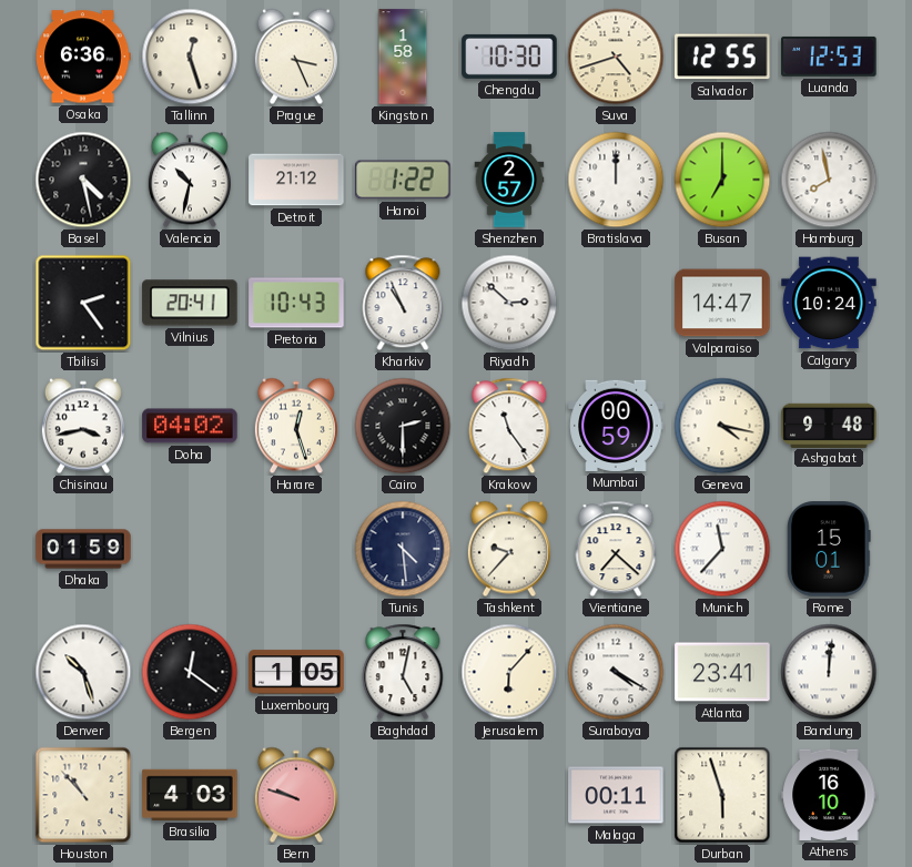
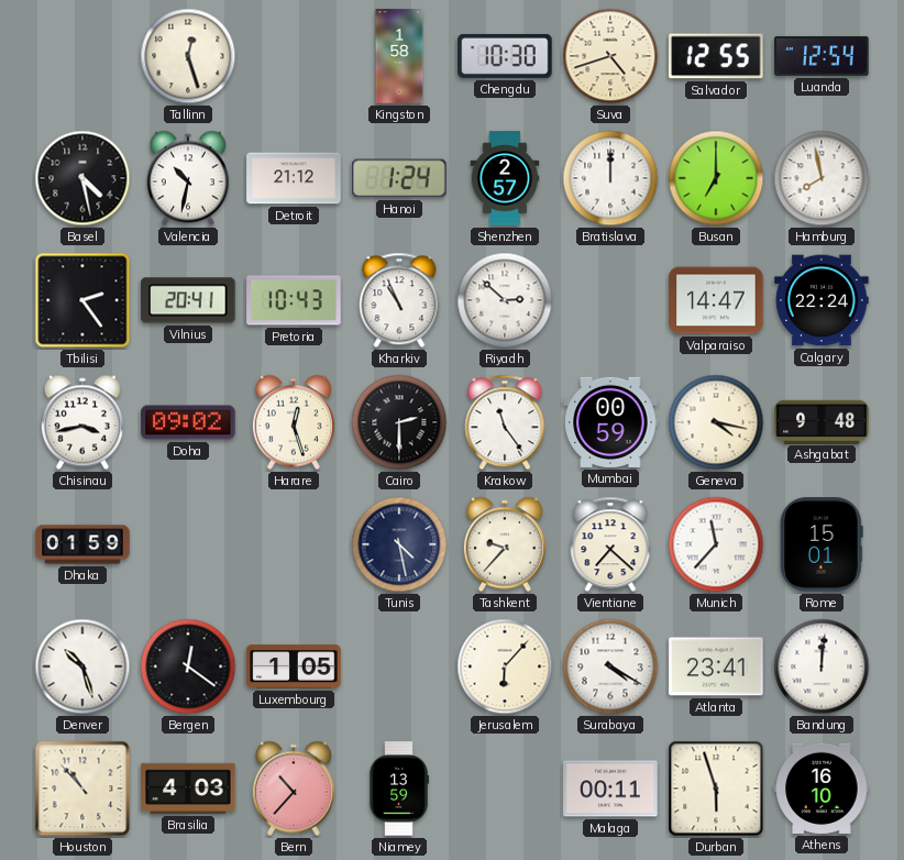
Osaka: 6:36 -> none (83, 57)
Prague: 3:26 -> none (296, 57)
Luanda: 12:53 -> 12:54 (822, 56)
Hanoi: 1:22 -> 1:24 (399, 178)
Calgary: 10:24 -> 22:24 (822, 300)
Doha: 04:02 -> 09:02 (188, 422)
Tunis: 4:29 -> 4:28 (399, 544)
Baghdad: 5:02 -> none (403, 672)
Bern: 9:48 -> 10:37 (294, 789)
Niamey: none -> 13:59 (399, 789)
